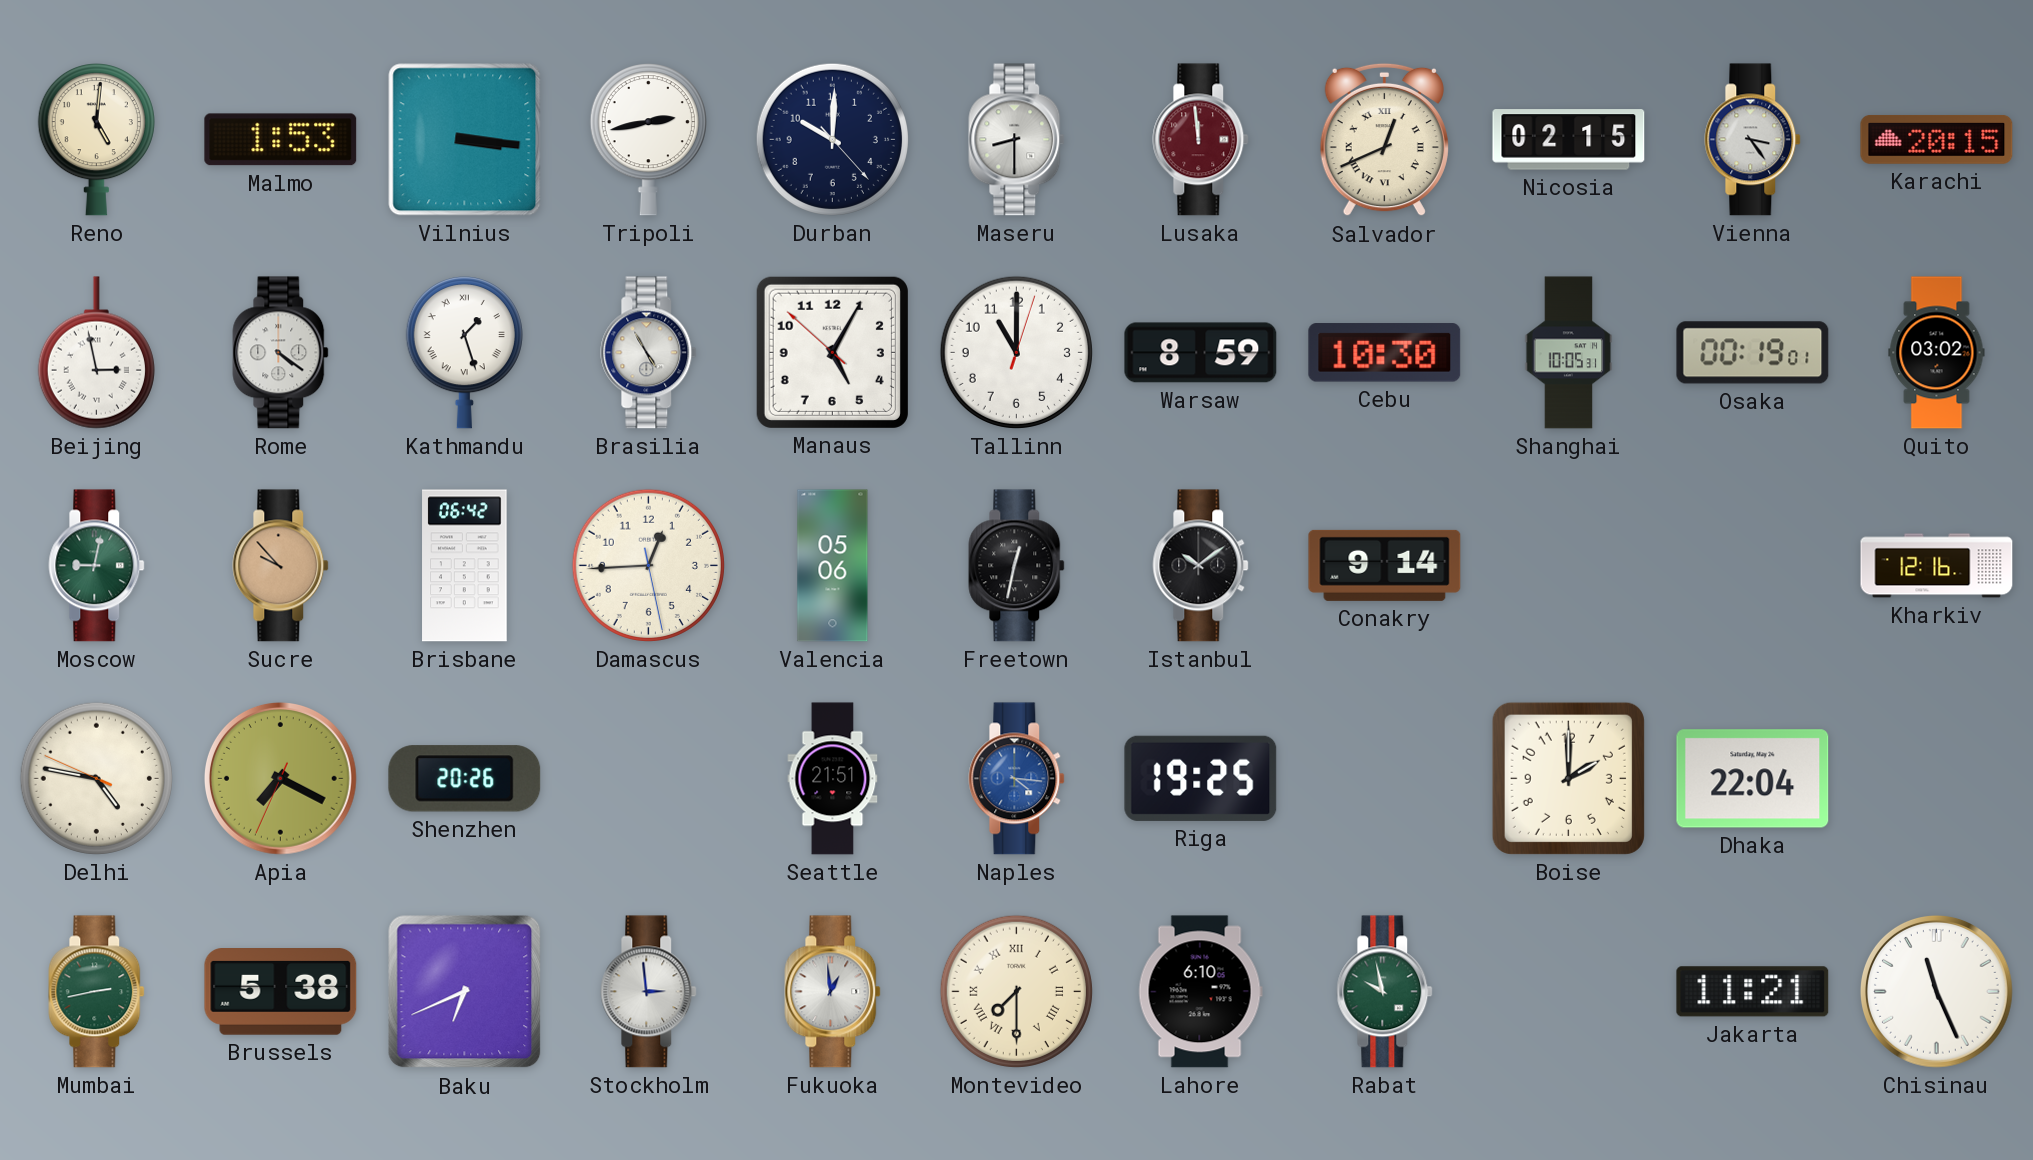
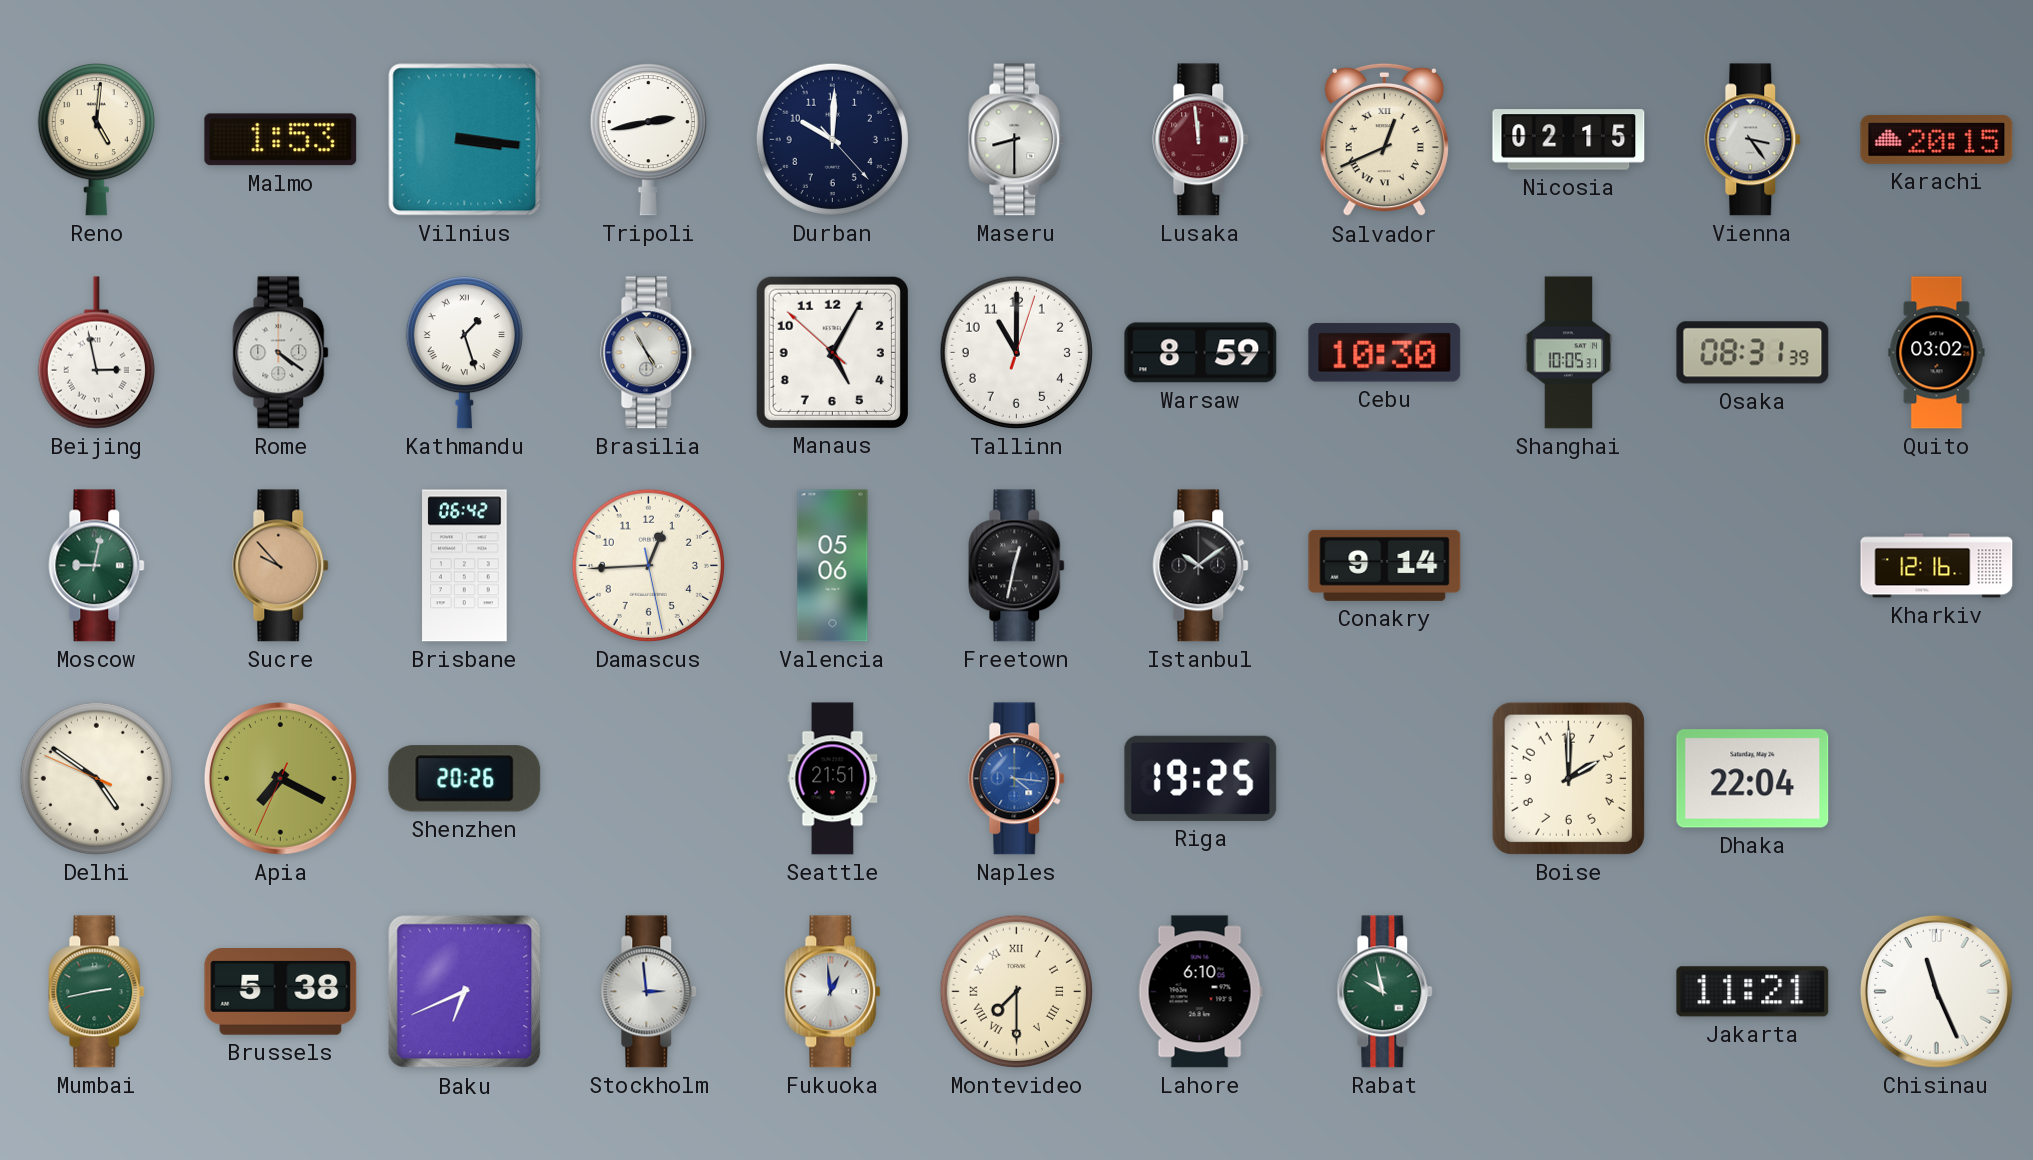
Osaka: 00:19 -> 08:31 (1753, 353)
Delhi: 4:46 -> 4:50 (96, 778)
